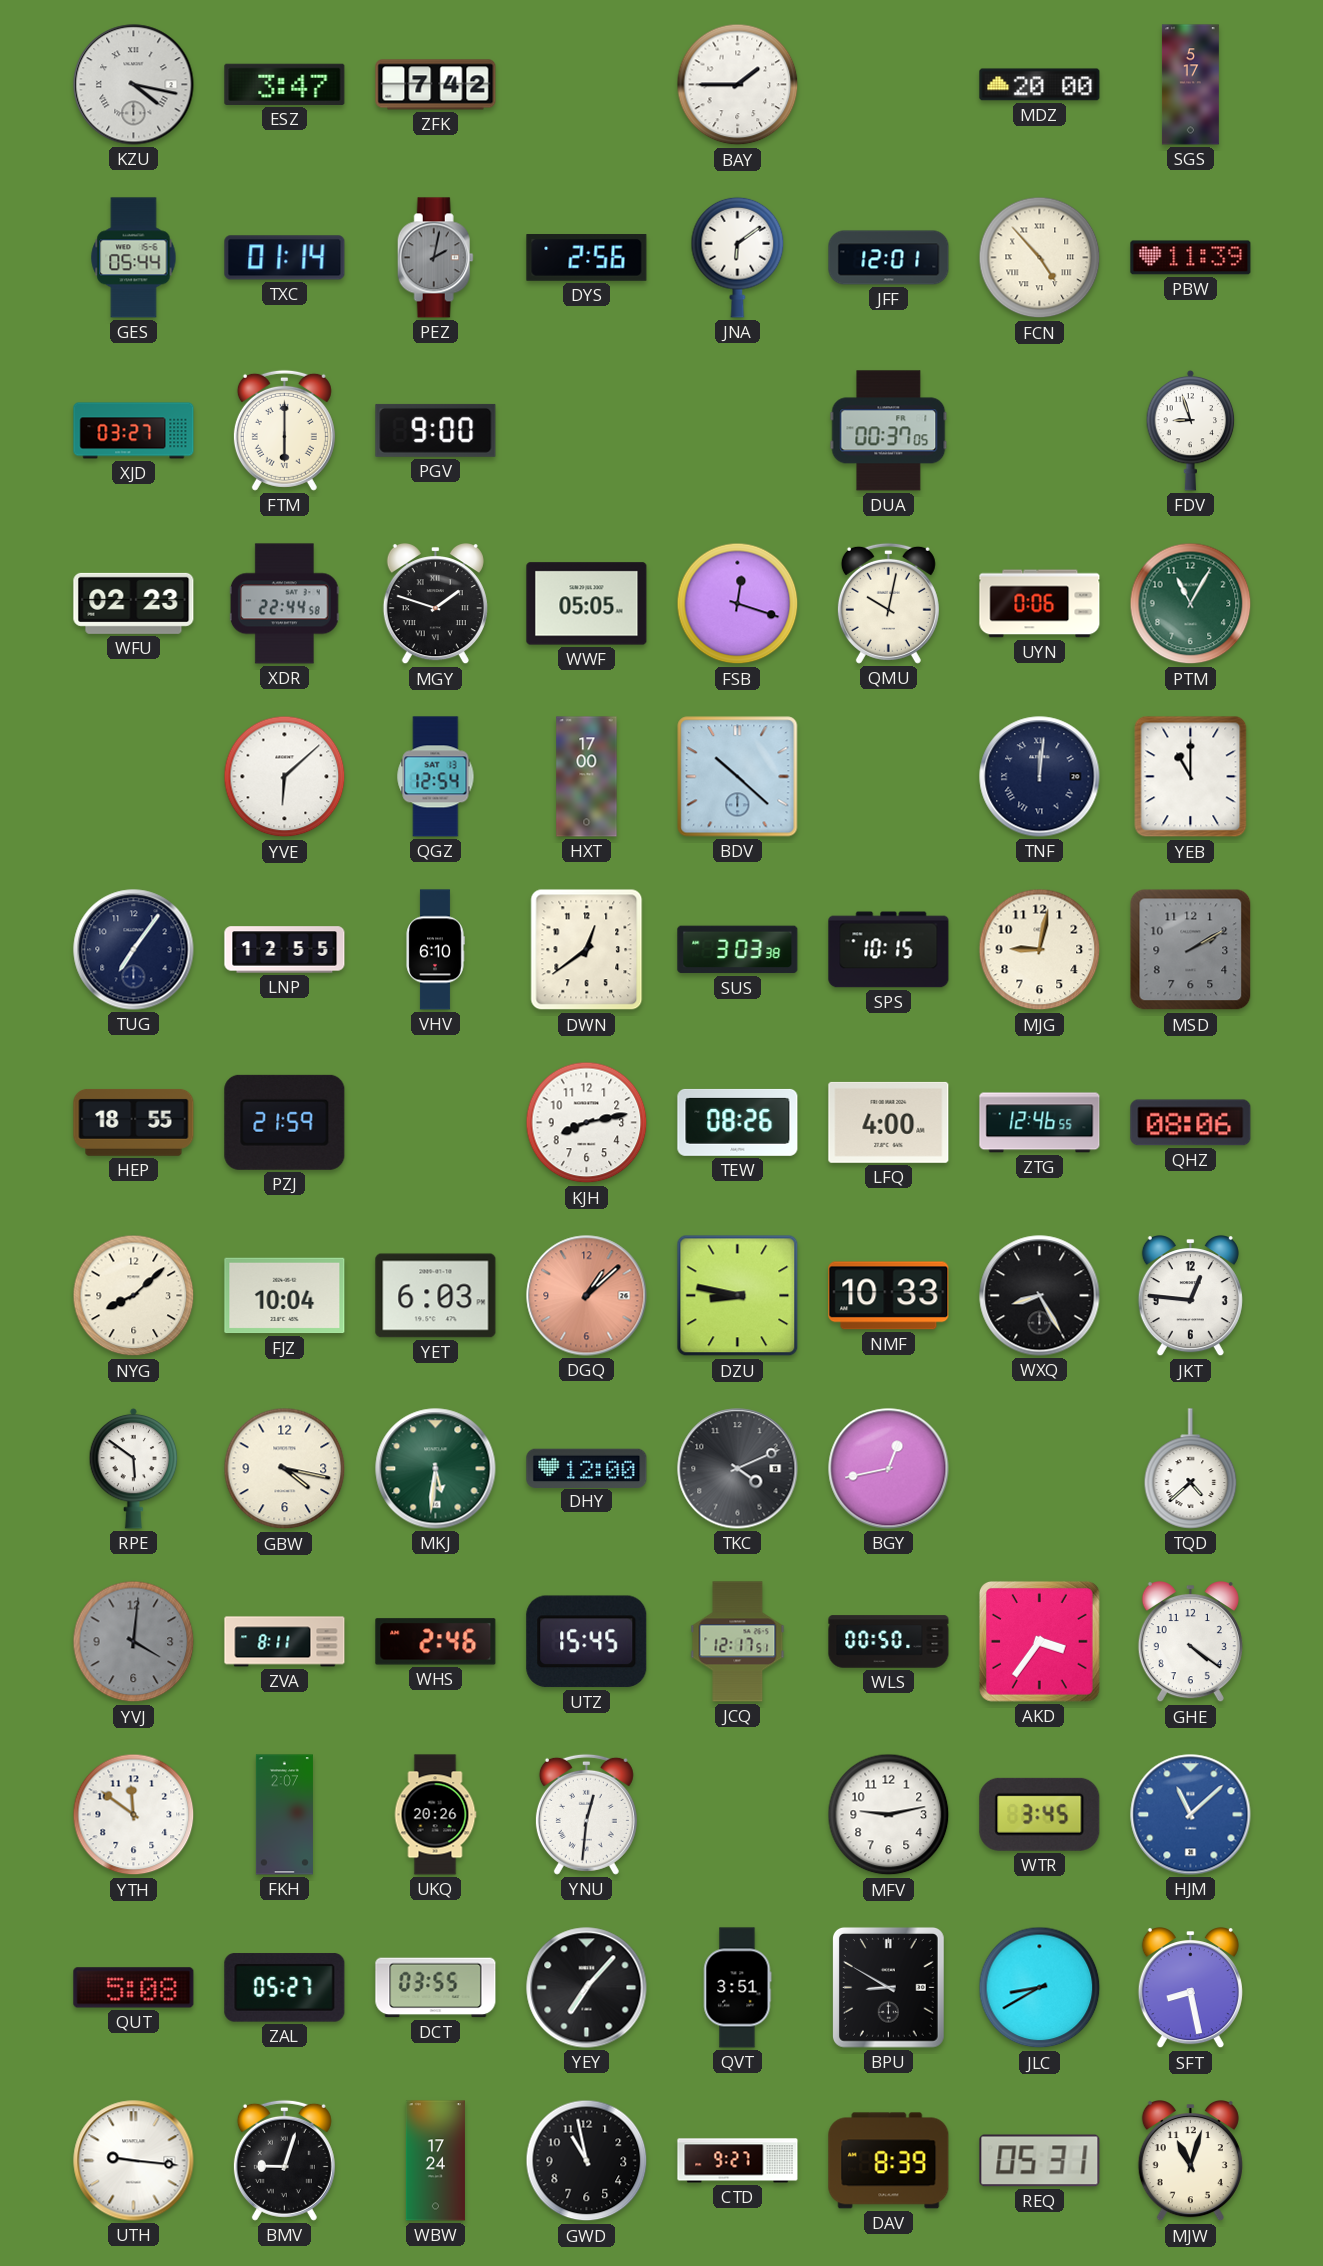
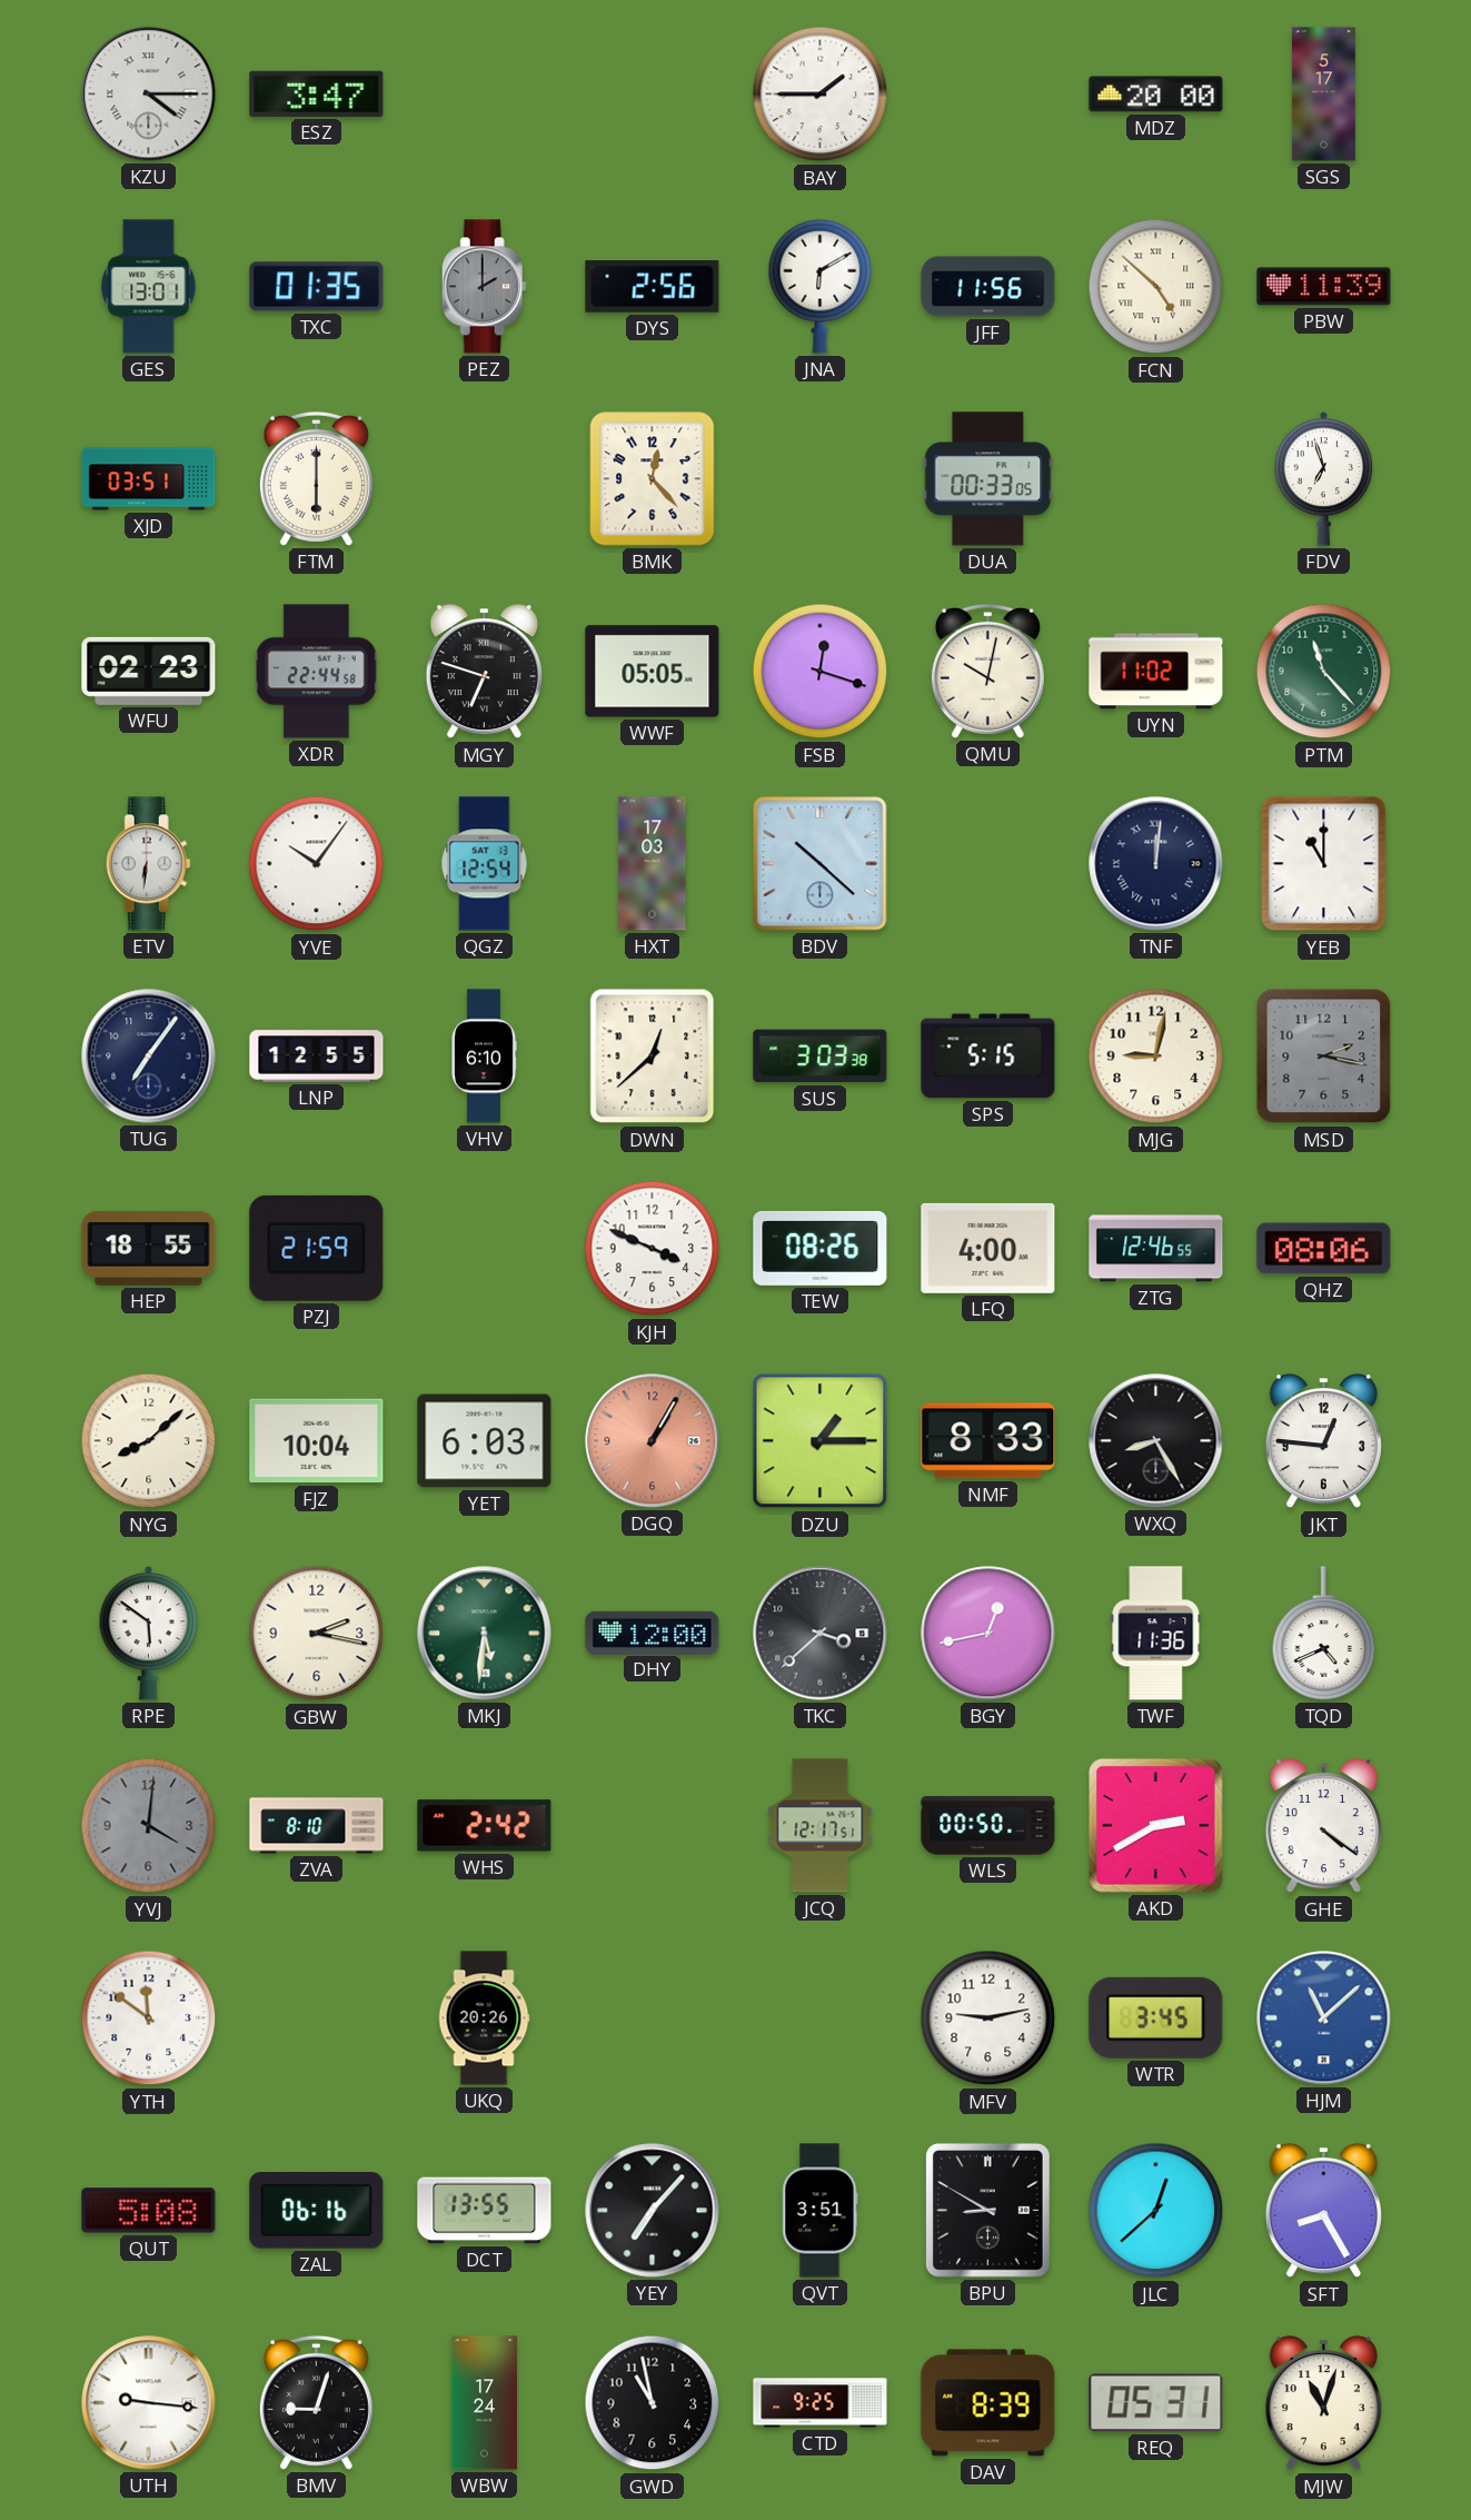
KZU: 4:17 -> 4:15 (149, 95)
ZFK: 7:42 -> none (436, 85)
GES: 05:44 -> 13:01 (149, 287)
TXC: 01:14 -> 01:35 (317, 287)
PEZ: 2:02 -> 2:00 (484, 287)
JNA: 6:09 -> 6:10 (821, 286)
JFF: 12:01 -> 11:56 (988, 287)
FCN: 4:53 -> 4:52 (1156, 287)
XJD: 03:27 -> 03:51 (149, 479)
PGV: 9:00 -> none (436, 430)
BMK: none -> 12:23 (653, 479)
DUA: 00:37 -> 00:33 (988, 479)
FDV: 8:57 -> 6:57 (1324, 478)
MGY: 1:48 -> 6:48 (484, 673)
UYN: 0:06 -> 11:02 (1156, 672)
PTM: 11:05 -> 11:23 (1324, 672)
ETV: none -> 6:31 (148, 864)
YVE: 6:08 -> 10:06 (317, 864)
HXT: 17:00 -> 17:03 (653, 864)
DWN: 12:39 -> 12:38 (653, 1056)
SPS: 10:15 -> 5:15 (988, 1056)
MSD: 2:10 -> 2:17 (1324, 1056)
KJH: 8:13 -> 3:49 (653, 1249)
DGQ: 1:08 -> 1:05 (653, 1441)
DZU: 8:47 -> 1:15 (821, 1441)
NMF: 10:33 -> 8:33 (988, 1441)
GBW: 4:17 -> 2:17 (317, 1634)
TKC: 4:11 -> 3:38 (821, 1634)
TWF: none -> 11:36 (1156, 1634)
TQD: 4:38 -> 4:41 (1324, 1634)
ZVA: 8:11 -> 8:10 (317, 1826)
WHS: 2:46 -> 2:42 (485, 1826)
UTZ: 15:45 -> none (587, 1642)
AKD: 3:36 -> 2:40 (1155, 1825)
FKH: 2:07 -> none (284, 1815)
YNU: 12:31 -> none (586, 1814)
ZAL: 05:27 -> 06:16 (317, 2211)
DCT: 03:55 -> 13:55 (485, 2211)
JLC: 8:40 -> 12:38 (1156, 2211)
SFT: 8:28 -> 8:25 (1323, 2212)
CTD: 9:27 -> 9:25 (821, 2403)
